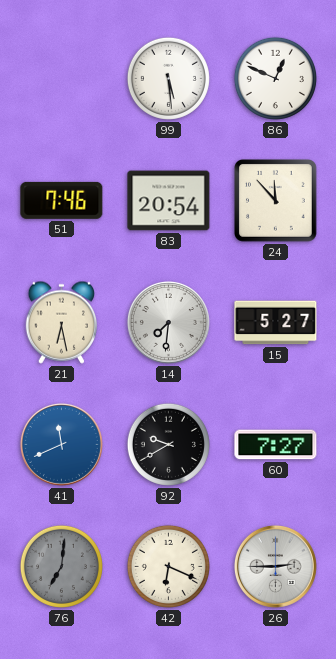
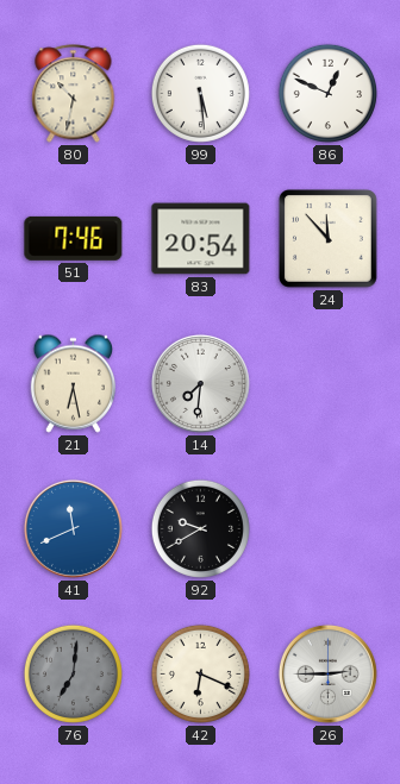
80: none -> 10:32 (74, 94)
15: 5:27 -> none (276, 323)
60: 7:27 -> none (276, 445)
